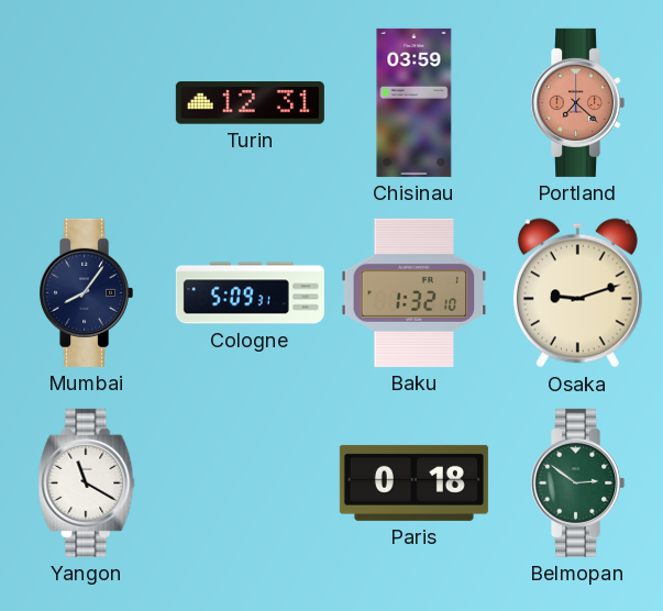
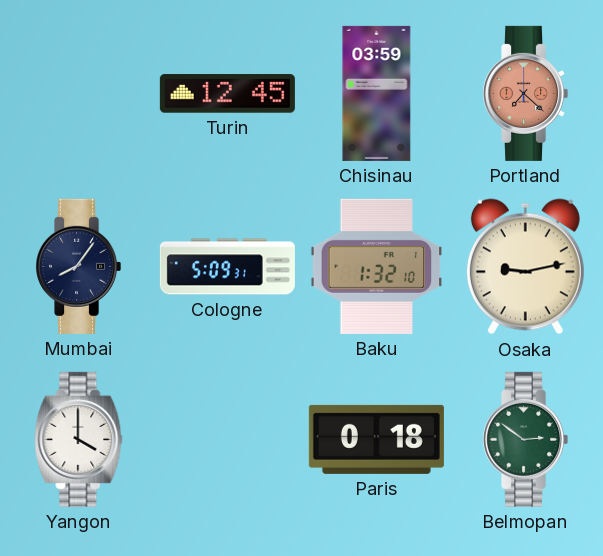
Turin: 12:31 -> 12:45 (227, 94)
Osaka: 9:12 -> 9:13 (525, 267)
Yangon: 11:20 -> 4:00 (79, 439)
